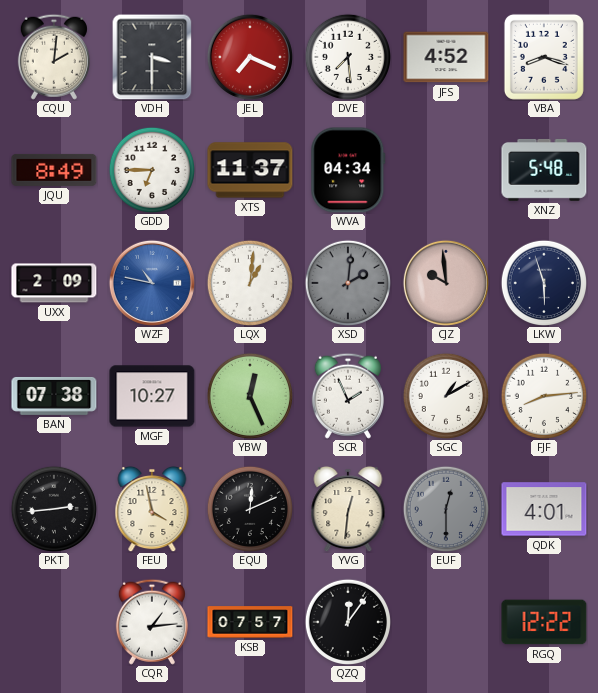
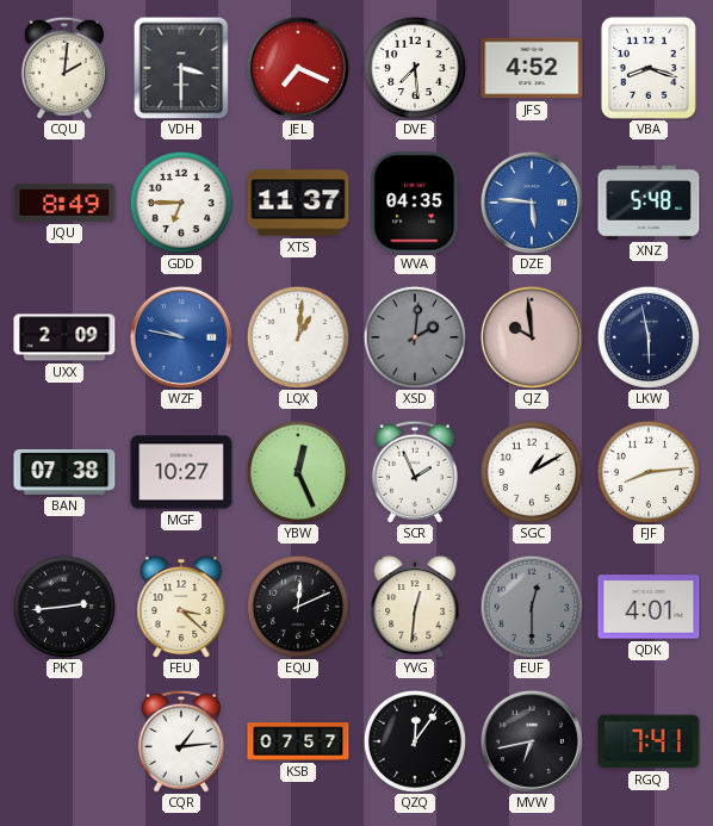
WVA: 04:34 -> 04:35 (415, 203)
DZE: none -> 5:46 (532, 203)
WZF: 10:47 -> 9:47 (181, 337)
LKW: 5:57 -> 5:58 (647, 336)
FEU: 3:58 -> 3:22 (181, 607)
MVW: none -> 6:43 (532, 741)
RGQ: 12:22 -> 7:41 (649, 741)
